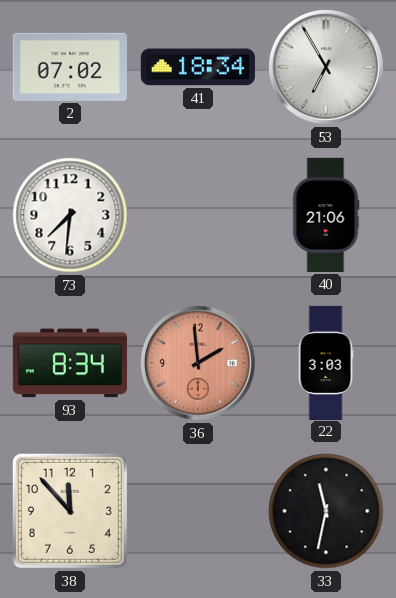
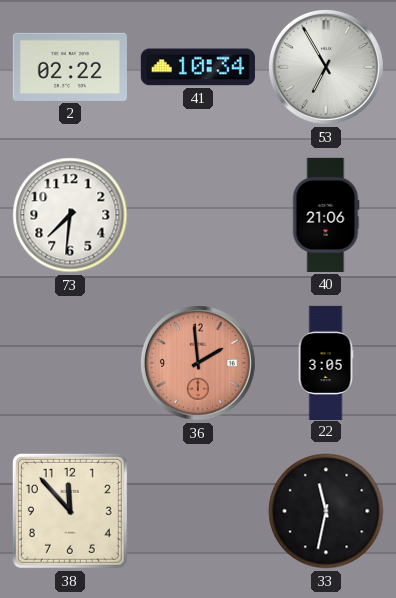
2: 07:02 -> 02:22 (70, 67)
41: 18:34 -> 10:34 (198, 67)
93: 8:34 -> none (70, 363)
22: 3:03 -> 3:05 (326, 362)
